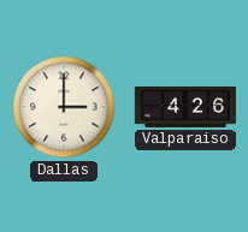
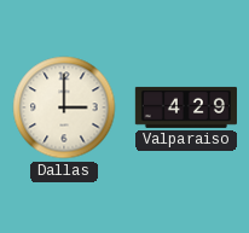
Valparaiso: 4:26 -> 4:29 (186, 107)
